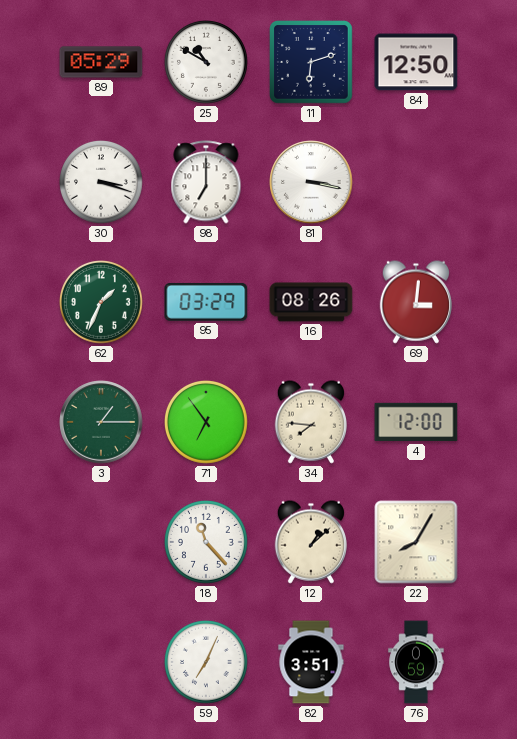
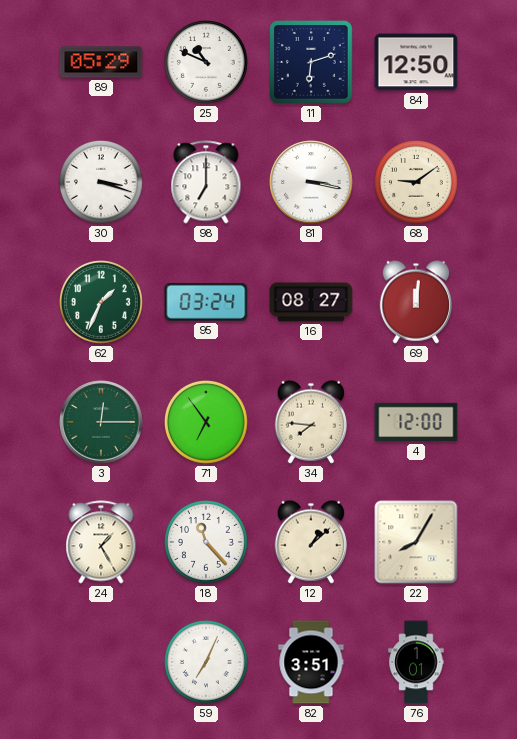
25: 10:50 -> 10:49 (207, 63)
68: none -> 9:09 (417, 183)
95: 03:29 -> 03:24 (206, 302)
16: 08:26 -> 08:27 (311, 302)
69: 3:01 -> 12:01 (415, 302)
3: 1:15 -> 12:15 (101, 422)
24: none -> 1:25 (101, 542)
76: 0:59 -> 1:01 (416, 662)
